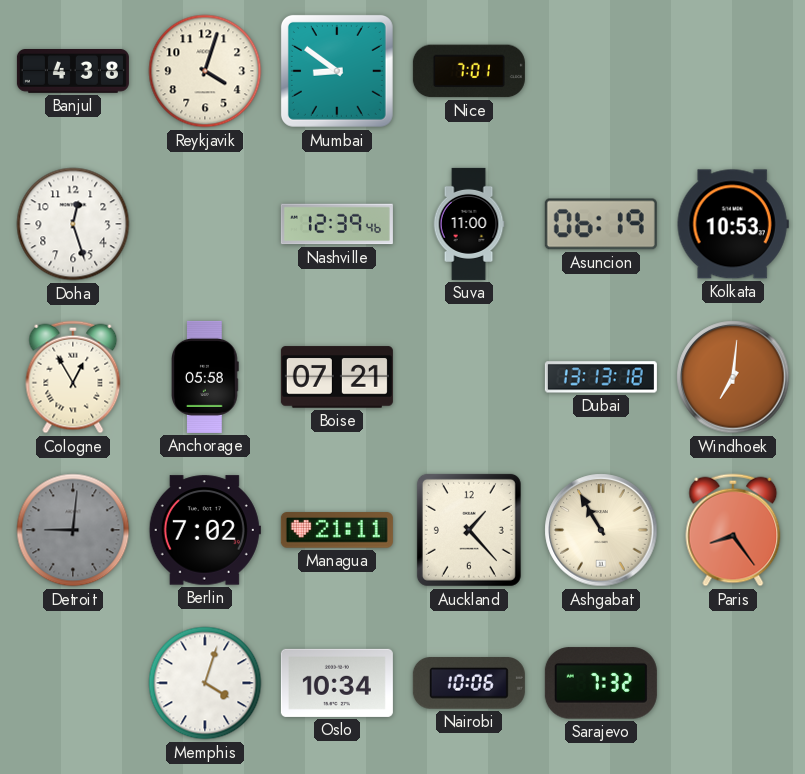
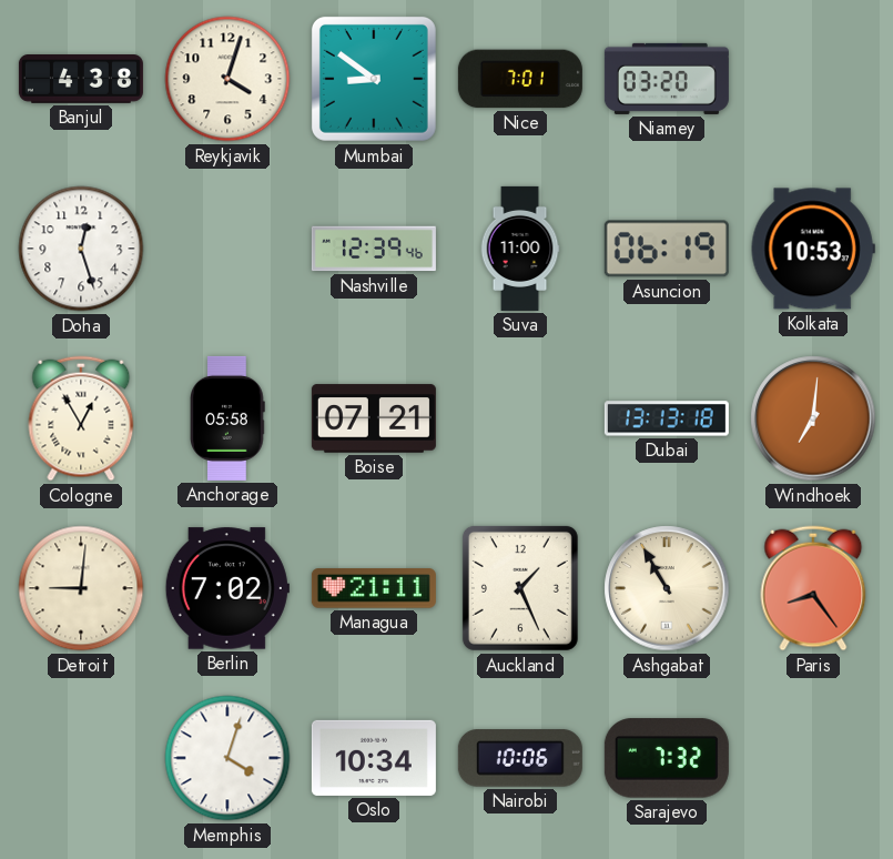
Niamey: none -> 03:20 (667, 79)
Detroit dial: grey -> cream (81, 588)
Auckland: 1:23 -> 1:26 (520, 588)
